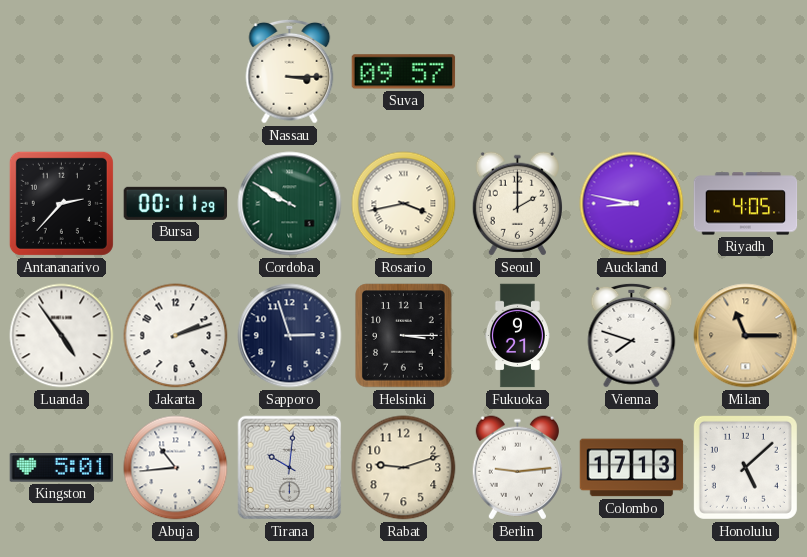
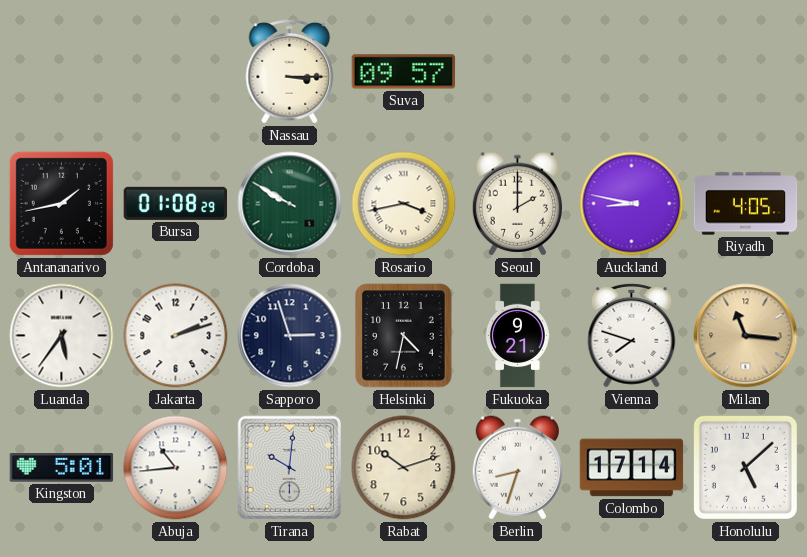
Antananarivo: 2:37 -> 1:43 (61, 203)
Bursa: 00:11 -> 01:08 (176, 203)
Luanda: 4:54 -> 5:36 (62, 336)
Helsinki: 3:15 -> 4:32 (404, 336)
Milan: 11:15 -> 11:16 (746, 336)
Rabat: 9:12 -> 10:12 (404, 468)
Berlin: 9:14 -> 8:33 (517, 468)
Colombo: 17:13 -> 17:14 (632, 468)
